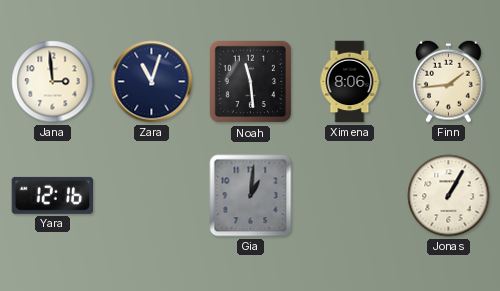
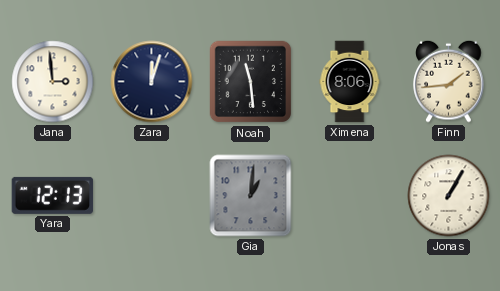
Zara: 11:03 -> 12:03 (152, 82)
Yara: 12:16 -> 12:13 (53, 195)
